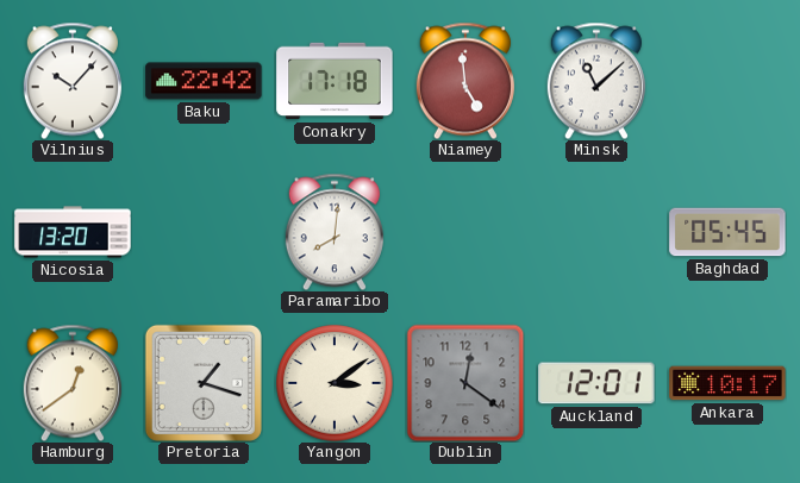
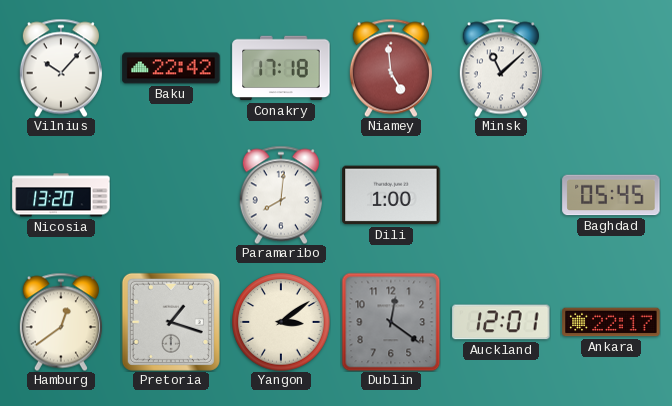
Dili: none -> 1:00 (391, 195)
Ankara: 10:17 -> 22:17 (611, 322)
